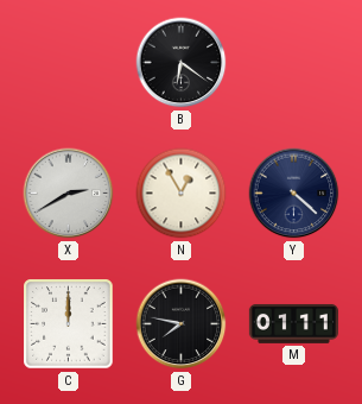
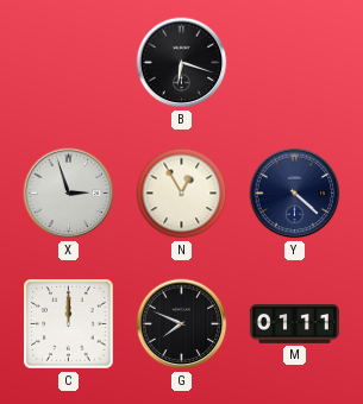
B: 6:21 -> 6:18 (182, 63)
X: 2:40 -> 2:57 (69, 194)
G: 7:47 -> 7:49 (182, 324)
